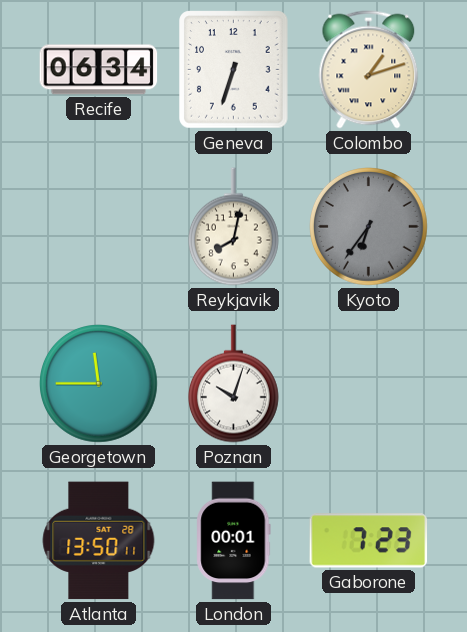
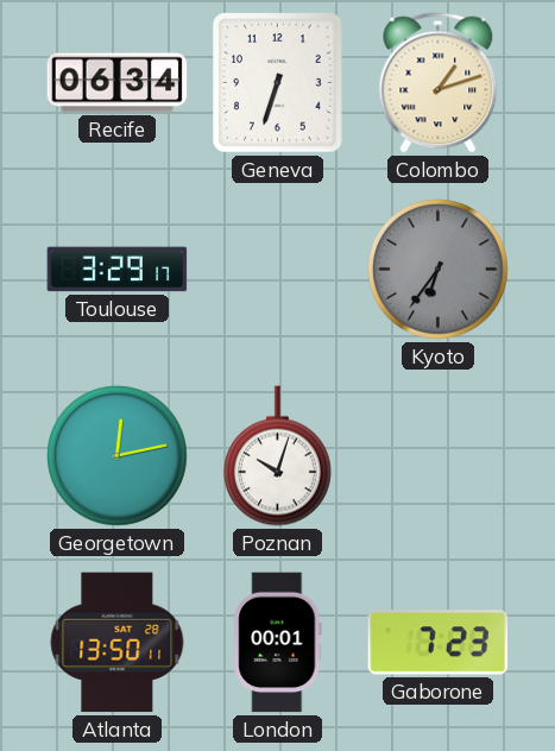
Toulouse: none -> 3:29 (118, 270)
Reykjavik: 8:02 -> none (233, 227)
Georgetown: 11:45 -> 12:13 (118, 456)
